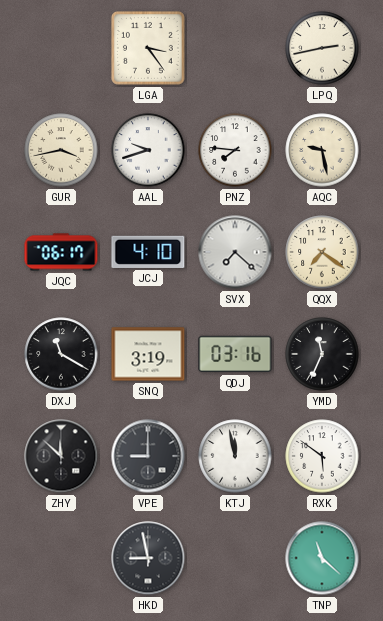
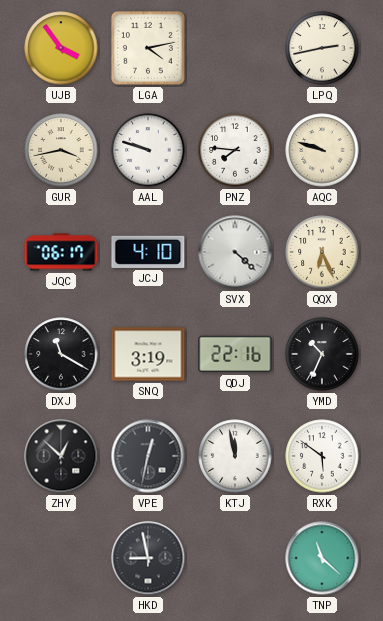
UJB: none -> 3:54 (61, 48)
LGA: 3:24 -> 4:13 (148, 48)
AAL: 9:42 -> 9:48 (148, 150)
AQC: 9:28 -> 9:48 (322, 150)
SVX: 7:22 -> 4:22 (235, 252)
QQX: 7:21 -> 6:26 (322, 252)
QDJ: 03:16 -> 22:16 (235, 354)
YMD: 11:34 -> 10:34 (322, 354)
ZHY: 11:52 -> 12:52 (61, 456)
VPE: 9:00 -> 12:32 (148, 456)
